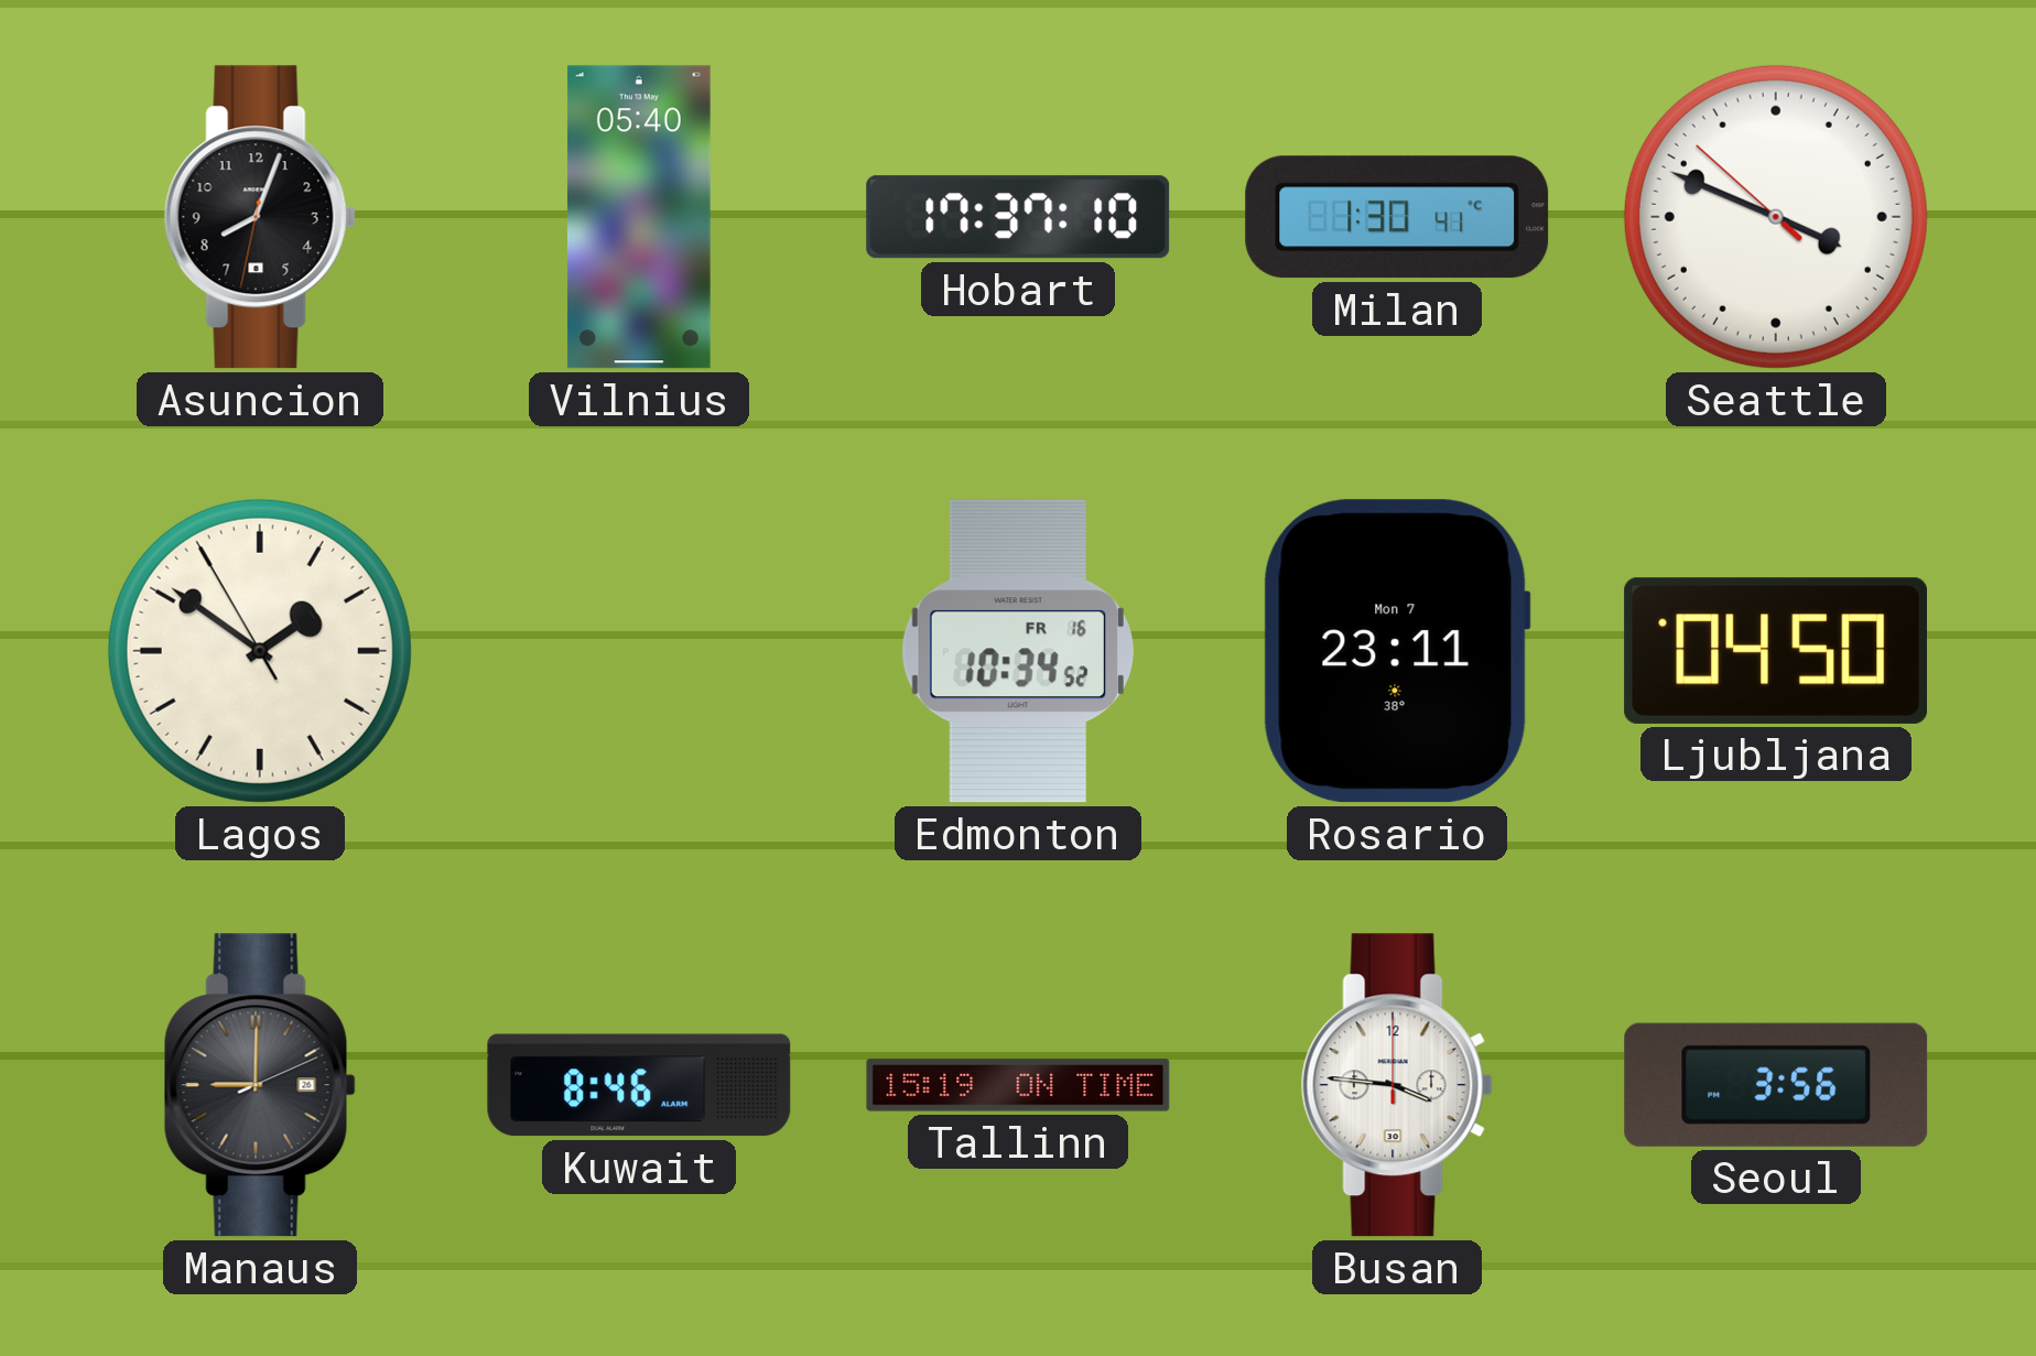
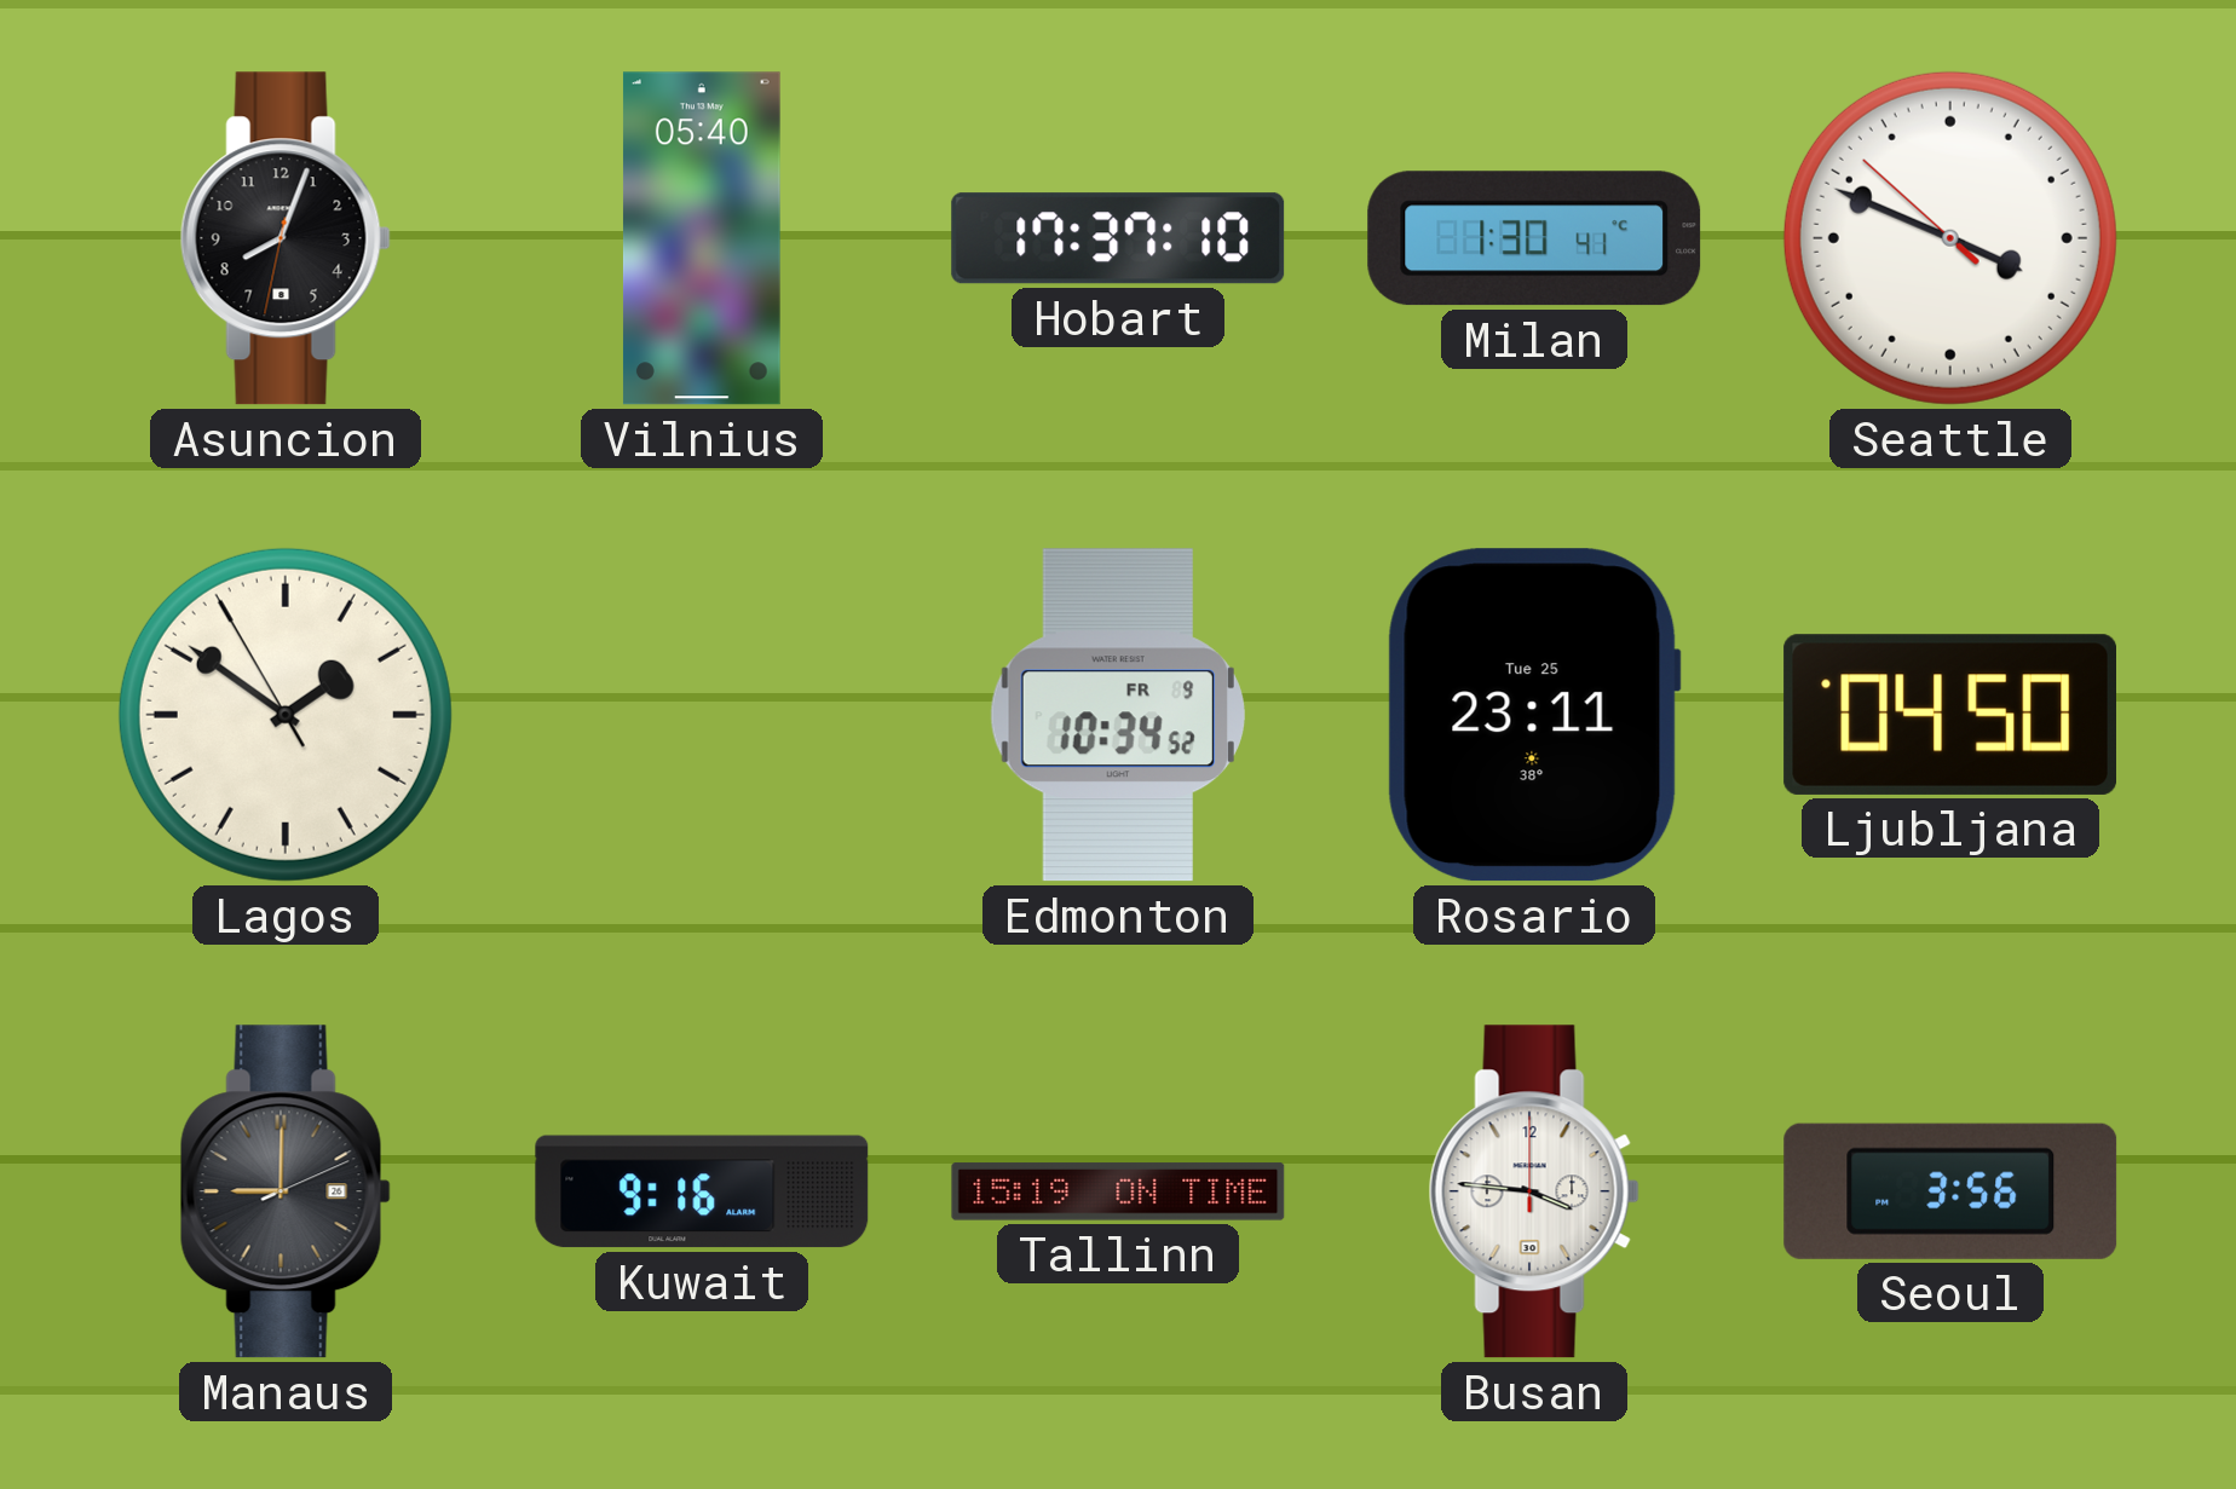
Edmonton date: FR 16 -> FR 9 (1118, 715)
Rosario date: Mon 7 -> Tue 25 (1534, 715)
Kuwait: 8:46 -> 9:16 (702, 1191)
